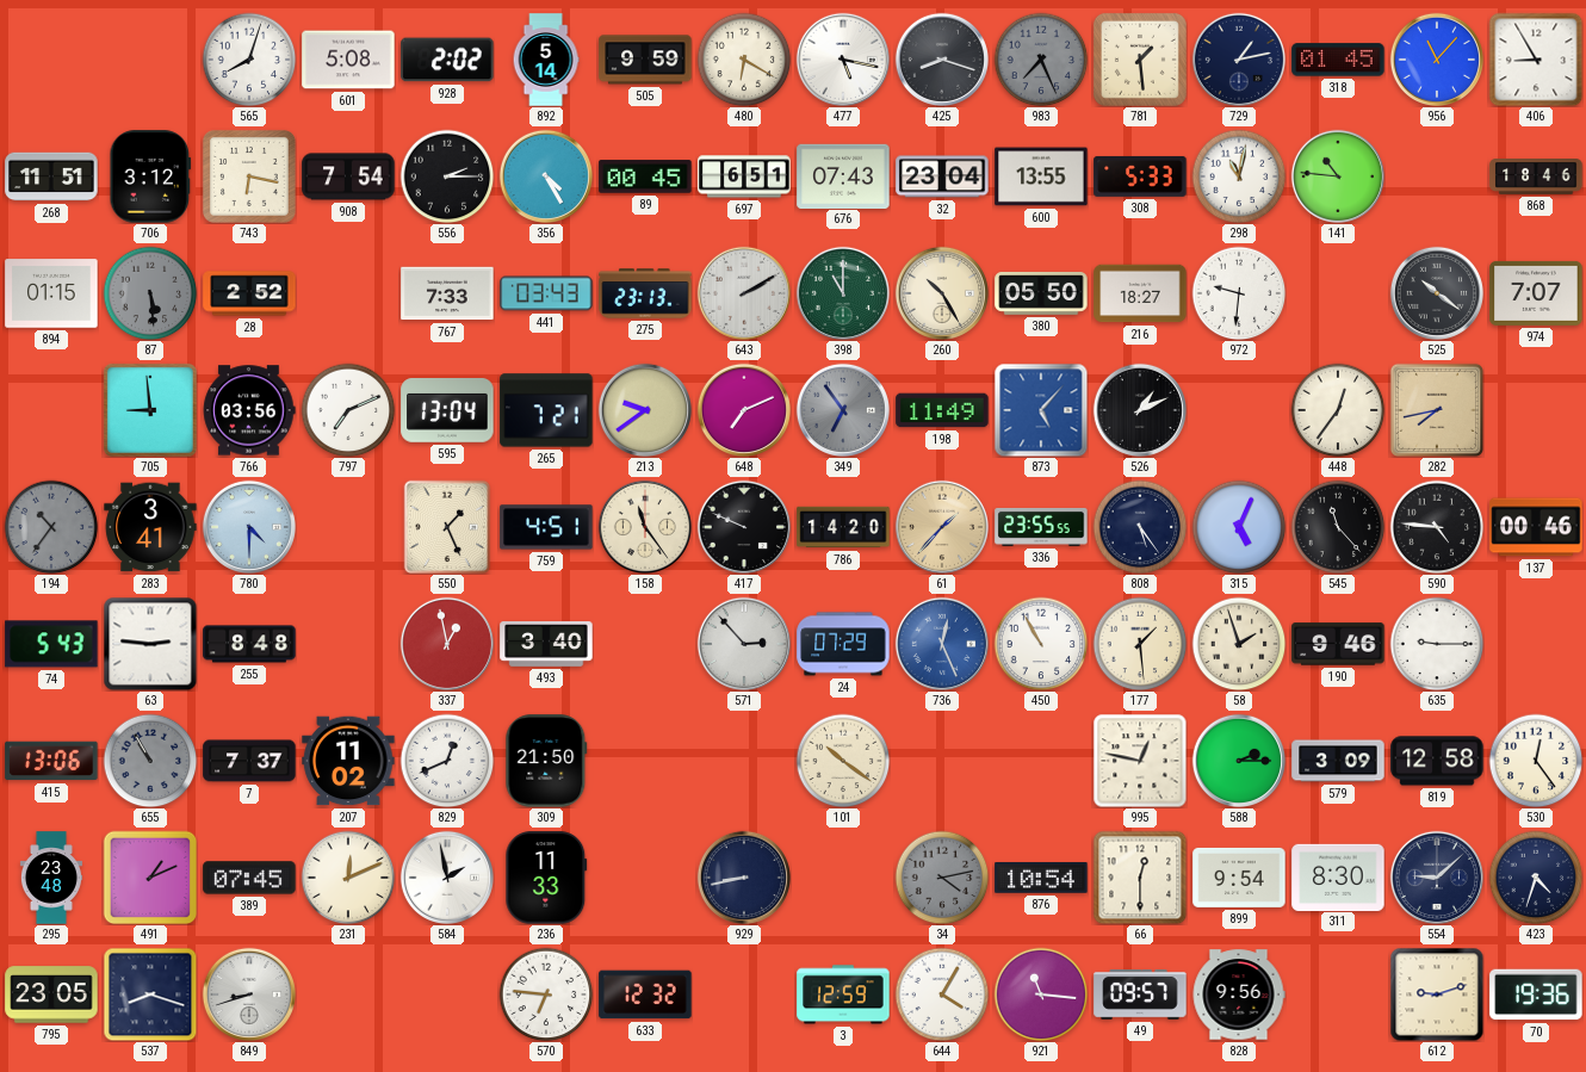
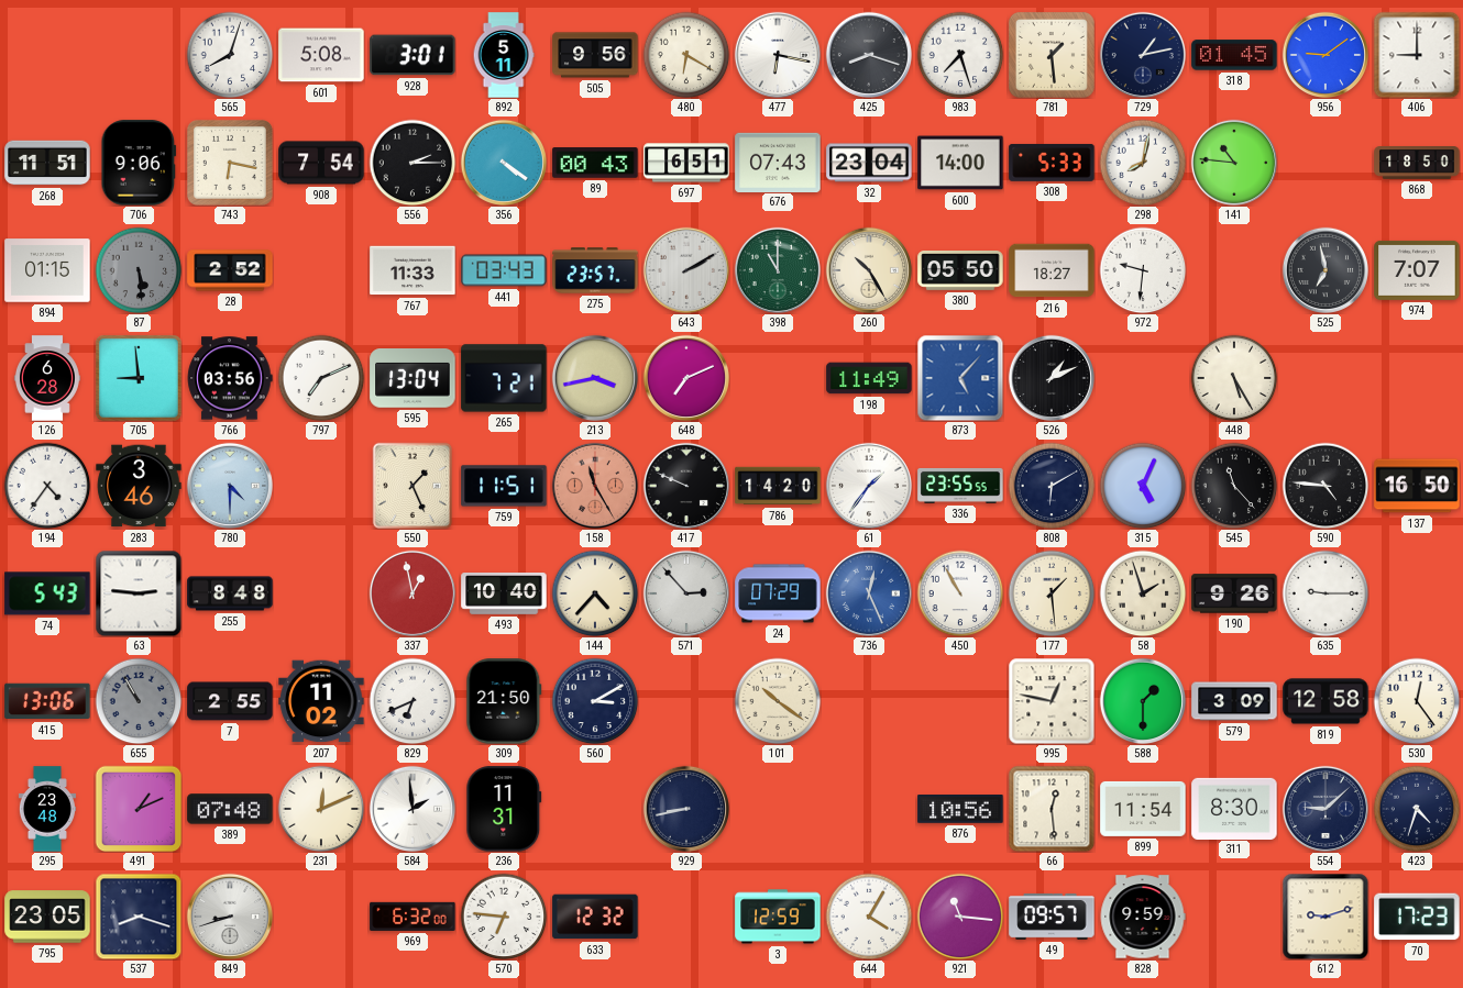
928: 2:02 -> 3:01 (413, 55)
892: 5:14 -> 5:11 (504, 55)
505: 9:59 -> 9:56 (595, 55)
477: 5:17 -> 6:17 (777, 54)
983: 7:26 -> 7:27 (960, 55)
983 dial: grey -> white (960, 55)
956: 11:07 -> 9:09 (1324, 54)
406: 8:55 -> 9:00 (1417, 55)
706: 3:12 -> 9:06 (139, 163)
356: 4:25 -> 4:21 (503, 162)
89: 00:45 -> 00:43 (595, 163)
600: 13:55 -> 14:00 (960, 163)
298: 11:02 -> 8:02 (1143, 163)
868: 18:46 -> 18:50 (1417, 164)
767: 7:33 -> 11:33 (413, 270)
275: 23:13 -> 23:57 (595, 270)
525: 10:21 -> 6:58 (1324, 269)
126: none -> 6:28 (47, 378)
213: 9:39 -> 3:43 (594, 377)
349: 6:54 -> none (842, 409)
448: 12:36 -> 5:25 (1234, 378)
282: 7:43 -> none (1437, 410)
194: 10:36 -> 4:36 (47, 486)
194 dial: grey -> white (47, 486)
283: 3:41 -> 3:46 (139, 486)
759: 4:51 -> 11:51 (504, 486)
158: 11:24 -> 11:25 (594, 485)
158 dial: cream -> salmon (594, 485)
61: 1:37 -> 1:36 (868, 485)
61 dial: champagne -> white (868, 485)
808: 5:24 -> 6:10 (1052, 486)
137: 00:46 -> 16:50 (1417, 486)
493: 3:40 -> 10:40 (504, 593)
144: none -> 4:37 (595, 593)
190: 9:46 -> 9:26 (1234, 593)
7: 7:37 -> 2:55 (230, 701)
829: 12:41 -> 6:41 (413, 701)
560: none -> 3:10 (595, 701)
588: 2:15 -> 1:30 (1142, 700)
389: 07:45 -> 07:48 (230, 809)
584: 1:58 -> 1:59 (411, 808)
236: 11:33 -> 11:31 (504, 809)
34: 4:13 -> none (942, 878)
876: 10:54 -> 10:56 (960, 810)
66: 12:30 -> 12:29 (1052, 809)
899: 9:54 -> 11:54 (1143, 809)
969: none -> 6:32 (413, 917)
828: 9:56 -> 9:59 (1143, 917)
70: 19:36 -> 17:23 (1417, 917)
